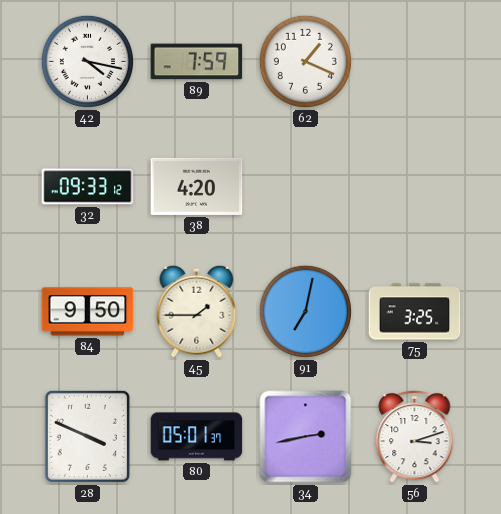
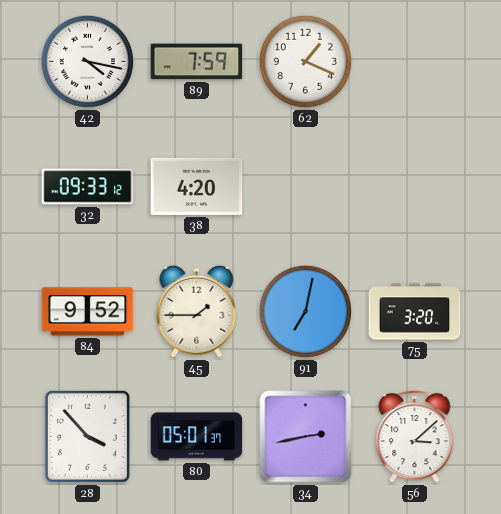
84: 9:50 -> 9:52 (88, 312)
75: 3:25 -> 3:20 (415, 312)
28: 3:49 -> 3:53 (87, 436)
56: 3:12 -> 3:08 (415, 436)
